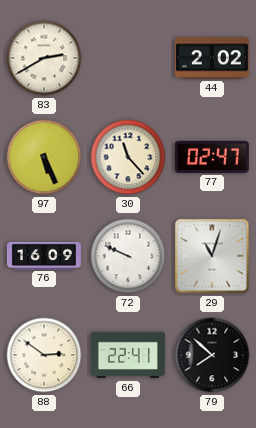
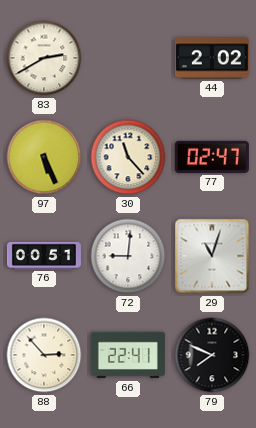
76: 16:09 -> 00:51 (44, 255)
72: 9:49 -> 9:01 (128, 256)
88: 2:51 -> 2:53 (44, 355)
79: 7:52 -> 7:49 (212, 355)
